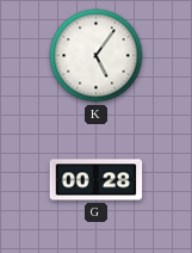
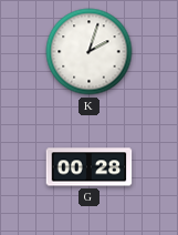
K: 5:06 -> 2:03 (90, 52)
